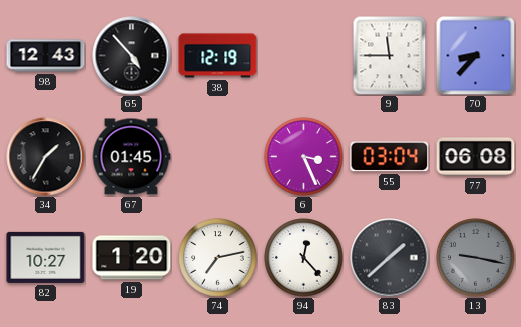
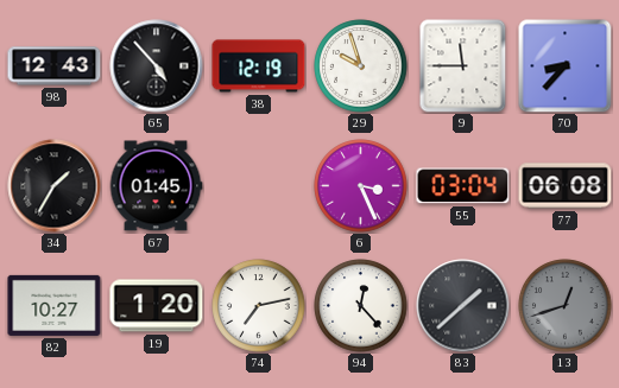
29: none -> 9:57 (361, 66)
13: 9:17 -> 12:42 (566, 306)
